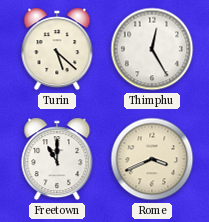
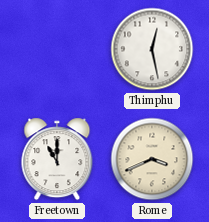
Turin: 5:22 -> none (57, 49)
Thimphu: 12:25 -> 12:28 (152, 49)
